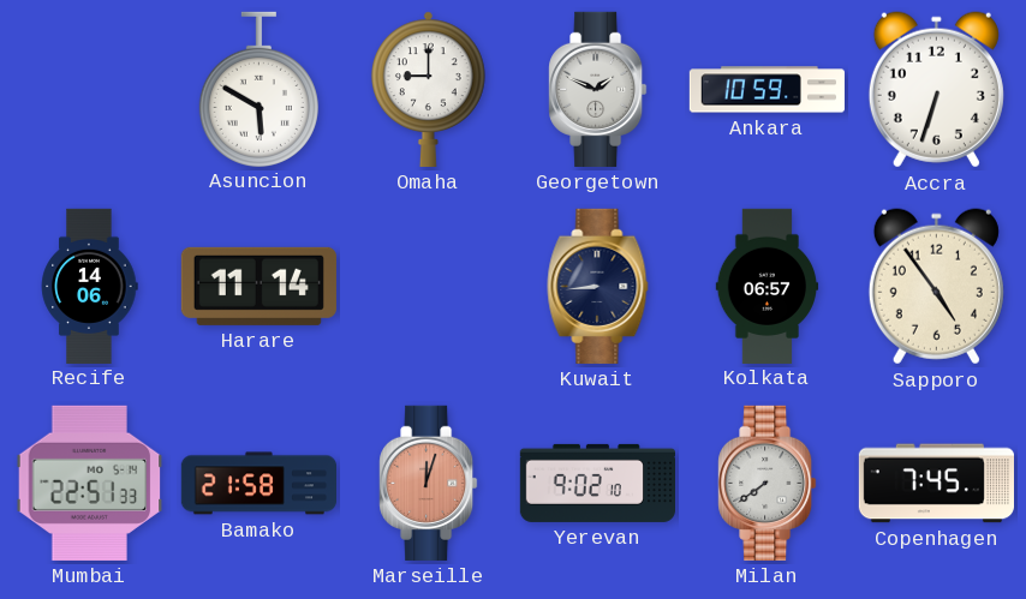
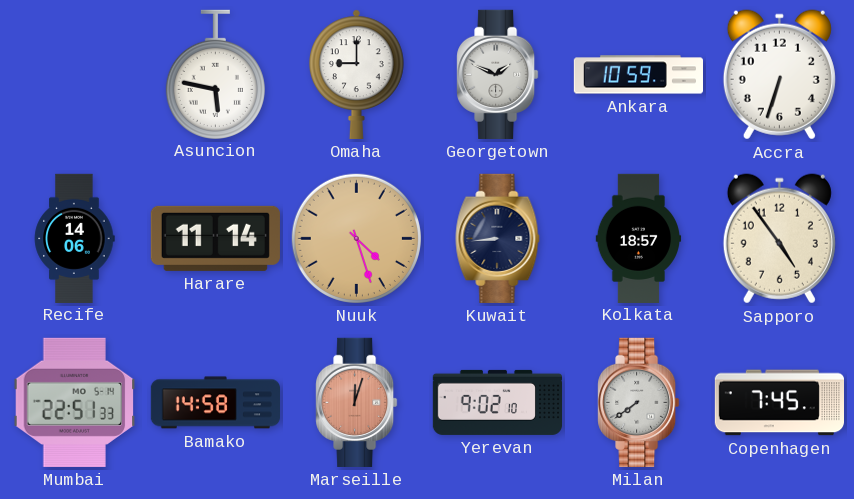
Asuncion: 5:50 -> 5:47 (215, 74)
Nuuk: none -> 4:27 (356, 238)
Kolkata: 06:57 -> 18:57 (639, 238)
Bamako: 21:58 -> 14:58 (215, 403)
